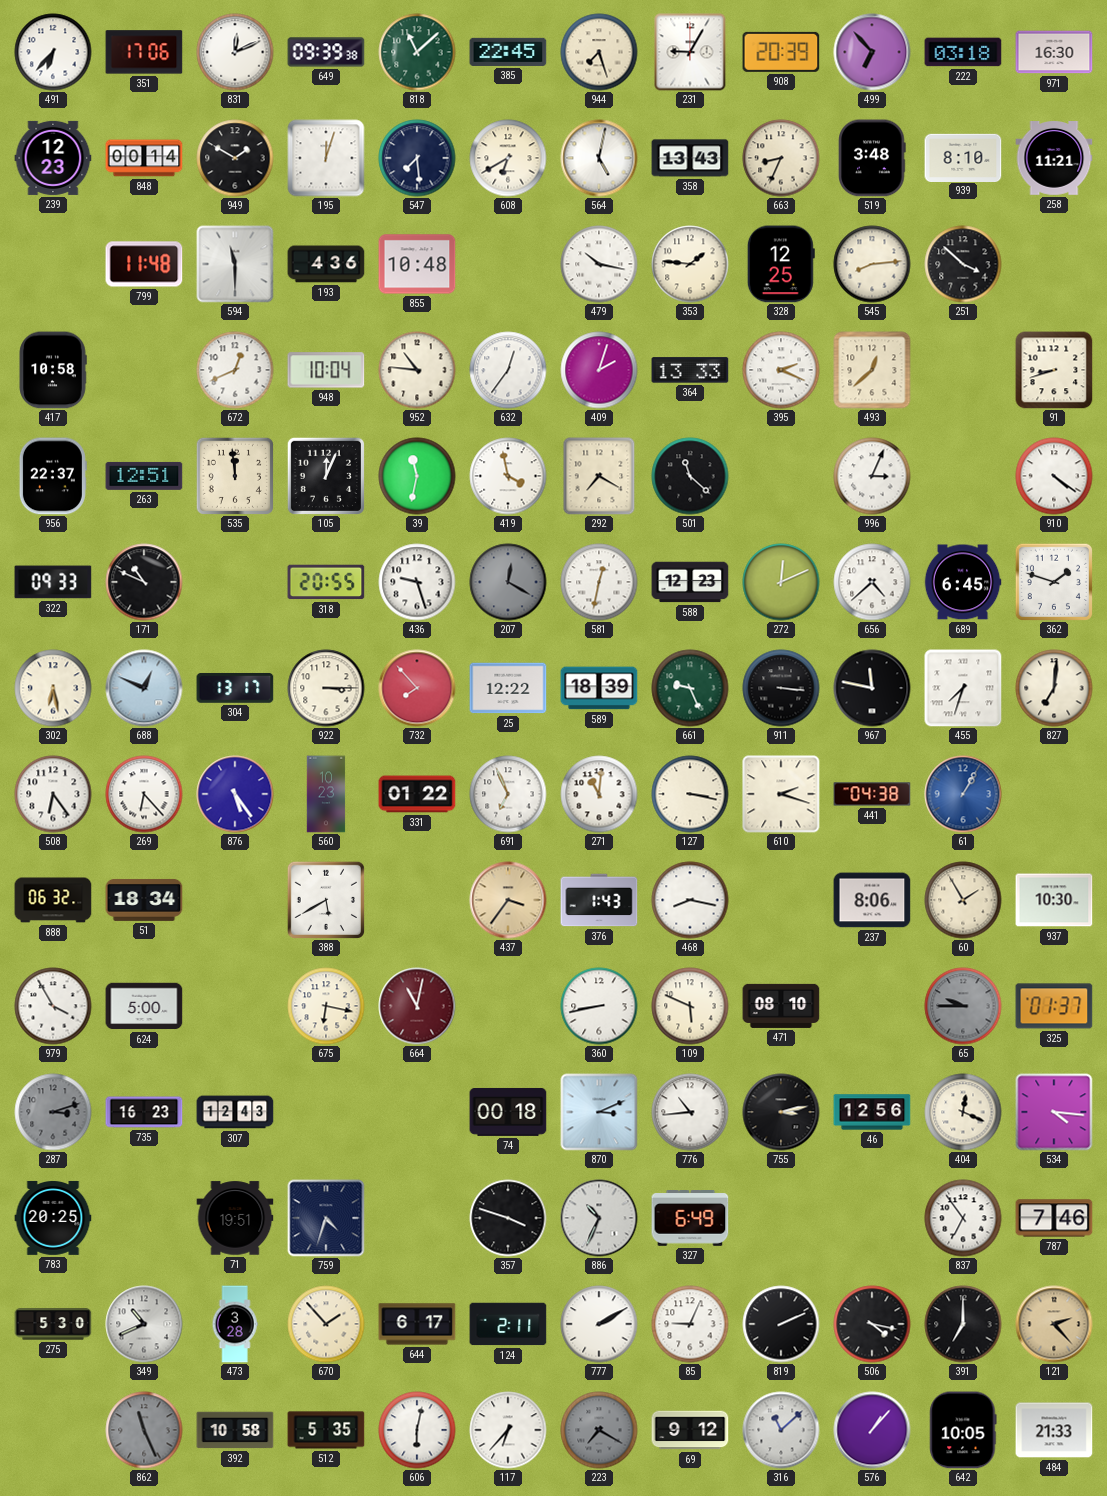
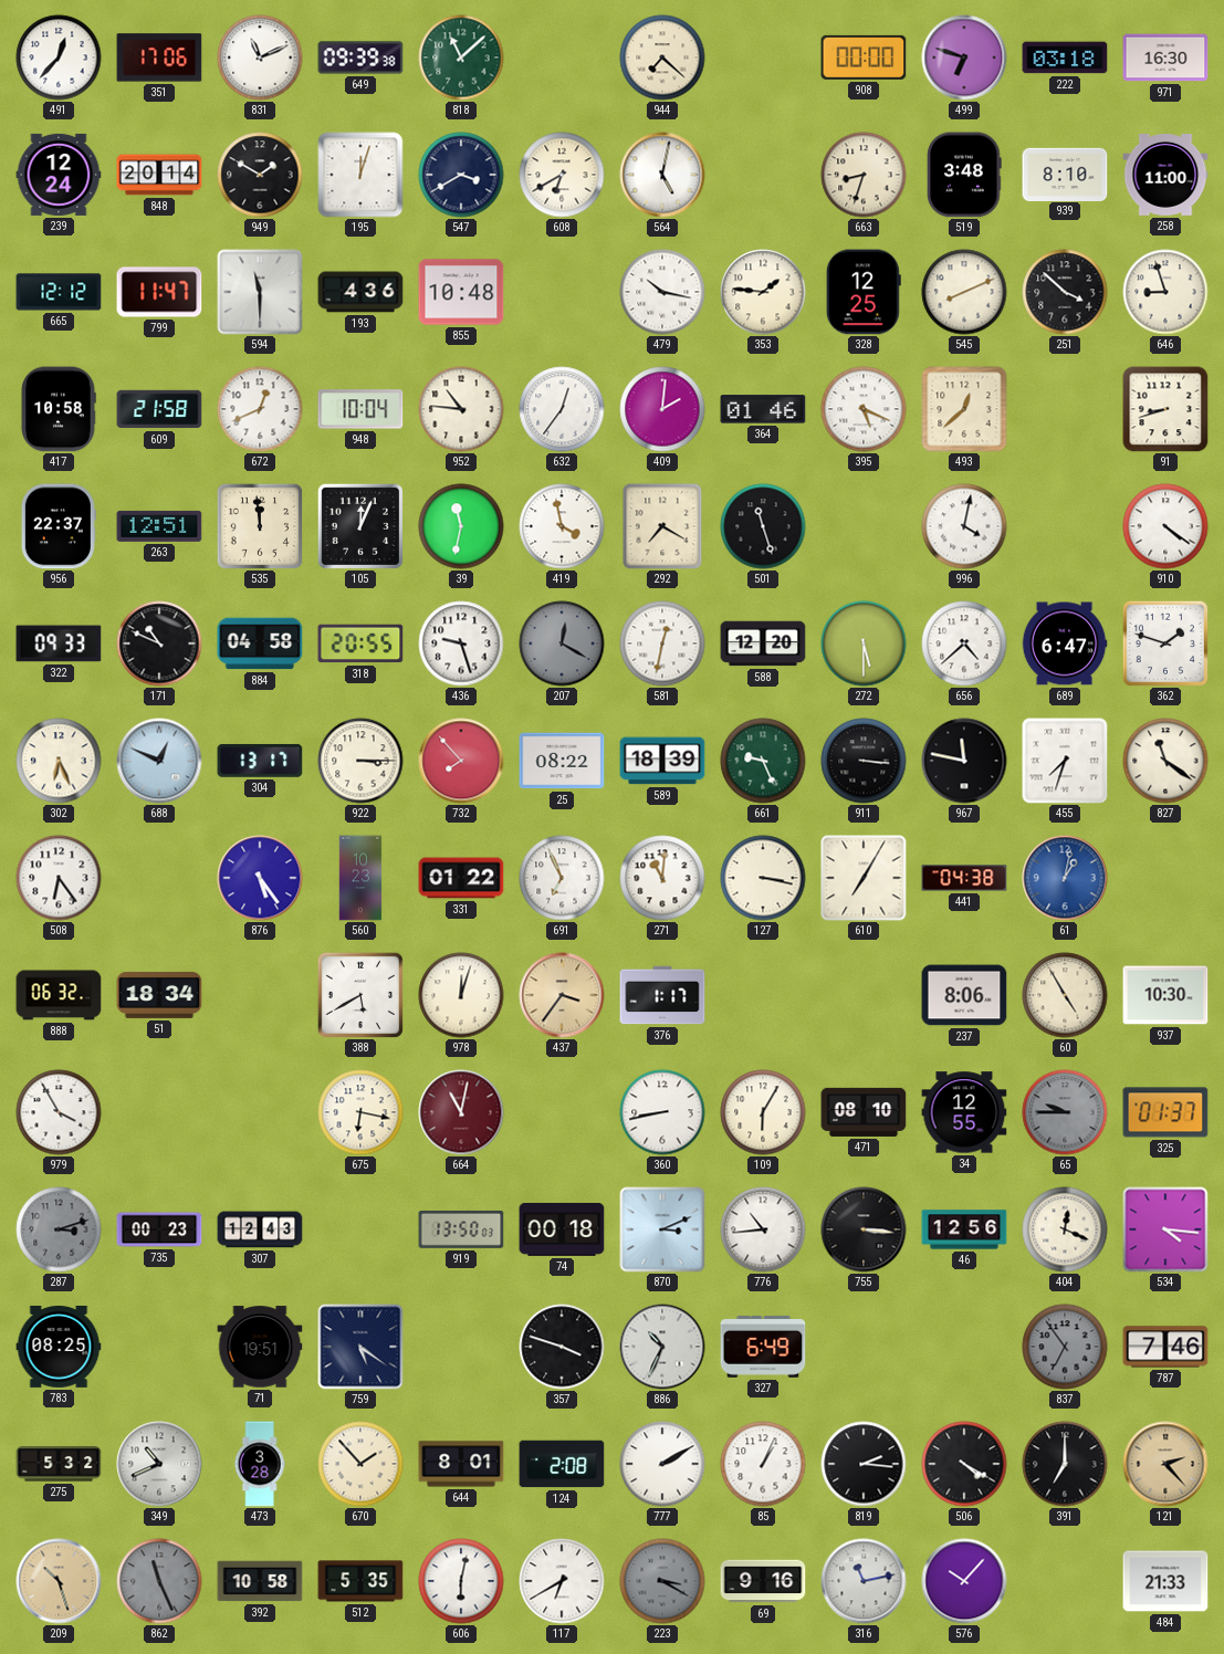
491: 6:37 -> 12:37 (59, 57)
831: 12:11 -> 11:11 (260, 57)
385: 22:45 -> none (508, 52)
944: 7:27 -> 7:22 (662, 57)
231: 9:05 -> none (690, 52)
908: 20:39 -> 00:00 (864, 57)
499: 6:53 -> 6:48 (964, 57)
239: 12:23 -> 12:24 (59, 175)
848: 00:14 -> 20:14 (159, 175)
547: 7:29 -> 3:40 (461, 175)
358: 13:43 -> none (690, 158)
663: 8:34 -> 8:33 (864, 175)
258: 11:21 -> 11:00 (1165, 176)
665: none -> 12:12 (59, 292)
799: 11:48 -> 11:47 (159, 292)
545: 8:14 -> 8:11 (964, 292)
646: none -> 8:57 (1165, 292)
609: none -> 21:58 (159, 409)
409: 2:03 -> 2:01 (662, 409)
364: 13:33 -> 01:46 (763, 409)
395: 2:19 -> 5:19 (864, 409)
501: 11:22 -> 11:27 (763, 526)
996: 3:04 -> 4:02 (964, 526)
884: none -> 04:58 (260, 643)
588: 12:23 -> 12:20 (763, 643)
272: 12:11 -> 5:30 (864, 643)
689: 6:45 -> 6:47 (1065, 643)
302: 6:28 -> 6:26 (59, 761)
25: 12:22 -> 08:22 (562, 761)
827: 7:01 -> 11:21 (1165, 761)
269: 6:23 -> none (144, 794)
610: 2:18 -> 7:05 (864, 878)
61: 1:05 -> 1:02 (1065, 878)
978: none -> 12:03 (461, 995)
376: 1:43 -> 1:17 (662, 995)
468: 8:17 -> none (690, 900)
60: 1:55 -> 4:55 (1065, 995)
624: 5:00 -> none (144, 1006)
109: 5:49 -> 6:05 (763, 1112)
34: none -> 12:55 (964, 1112)
735: 16:23 -> 00:23 (159, 1229)
919: none -> 13:50 (461, 1229)
755: 3:13 -> 3:16 (864, 1229)
783: 20:25 -> 08:25 (59, 1347)
759: 4:33 -> 5:21 (360, 1347)
837 dial: white -> grey (1065, 1347)
275: 5:30 -> 5:32 (59, 1464)
644: 6:17 -> 8:01 (461, 1464)
124: 2:11 -> 2:08 (562, 1464)
85: 9:04 -> 1:04 (763, 1464)
819: 2:11 -> 2:16 (864, 1464)
506: 4:17 -> 4:20 (964, 1464)
209: none -> 10:27 (59, 1581)
117: 6:37 -> 6:40 (562, 1581)
223: 7:20 -> 3:20 (662, 1581)
69: 9:12 -> 9:16 (763, 1581)
316: 11:08 -> 11:13 (864, 1581)
576: 1:07 -> 10:07 (964, 1581)
642: 10:05 -> none (963, 1430)
